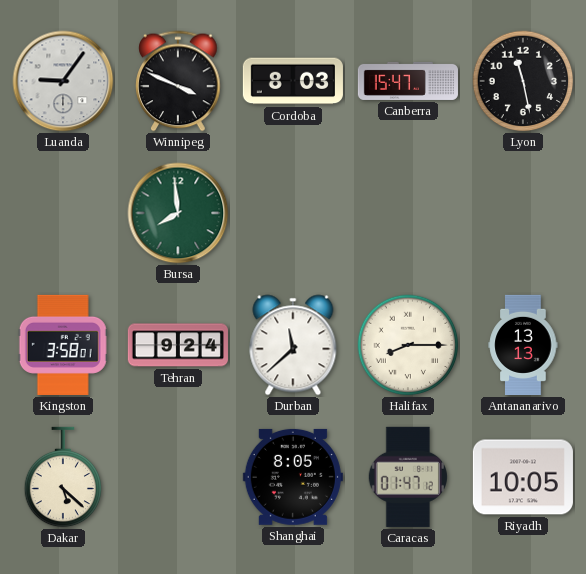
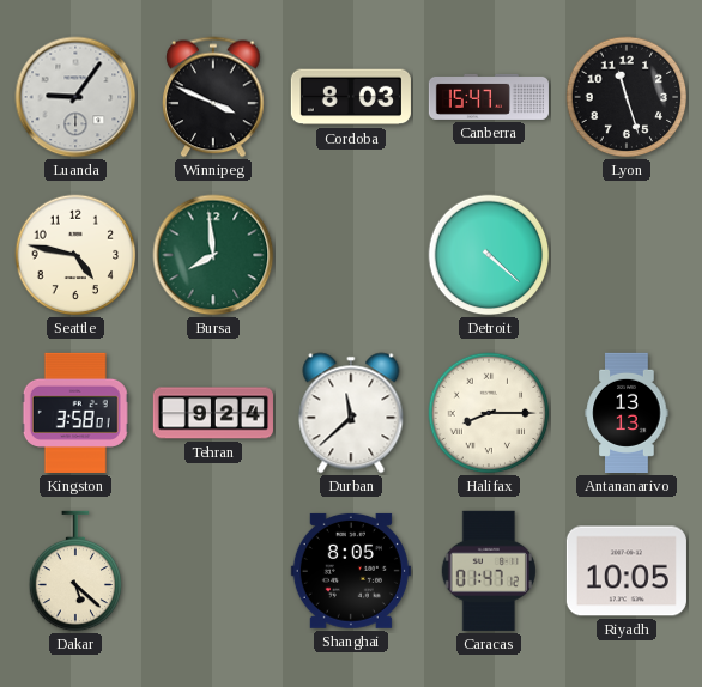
Lyon: 11:28 -> 11:27 (627, 97)
Seattle: none -> 4:47 (75, 255)
Detroit: none -> 4:22 (489, 255)
